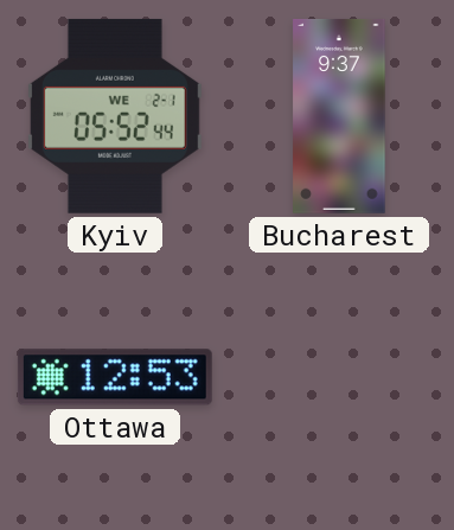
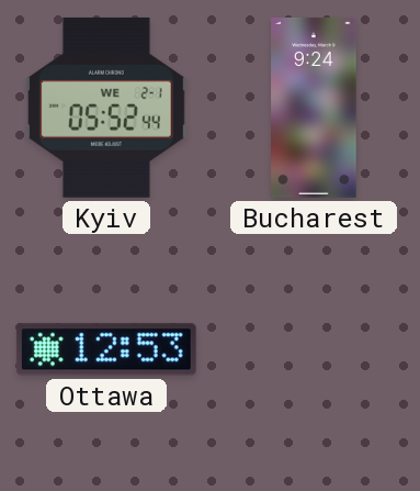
Bucharest: 9:37 -> 9:24 (314, 108)
